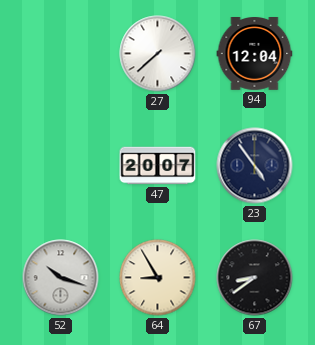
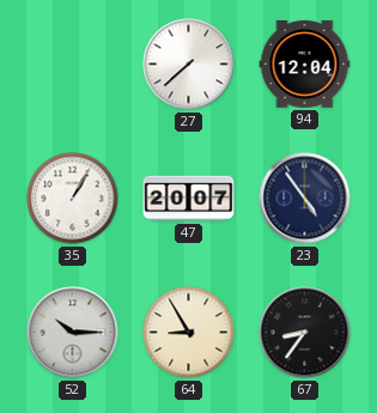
35: none -> 1:05 (73, 199)
52: 10:18 -> 10:15 (73, 333)
67: 8:39 -> 8:36 (305, 333)
